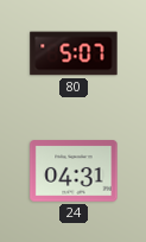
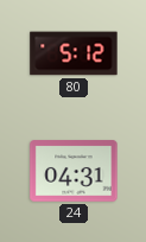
80: 5:07 -> 5:12 (74, 53)
